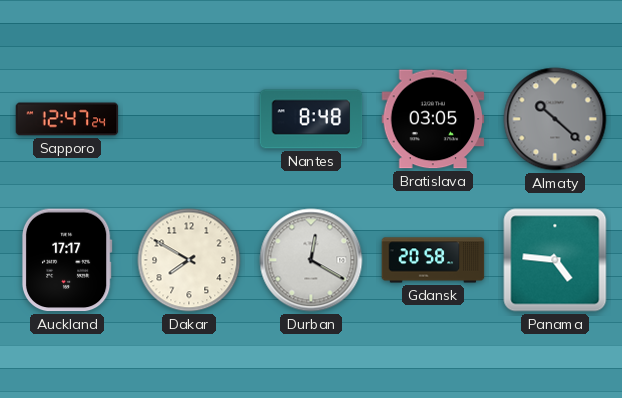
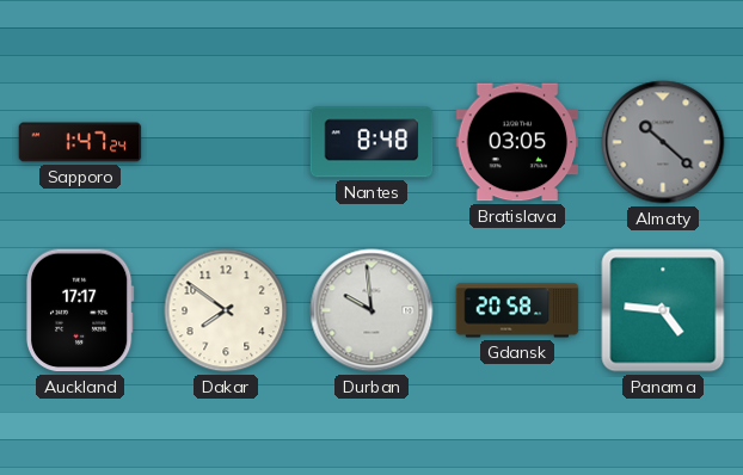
Sapporo: 12:47 -> 1:47 (80, 142)
Dakar: 7:50 -> 7:51 (226, 310)
Durban: 12:20 -> 9:59 (371, 310)
